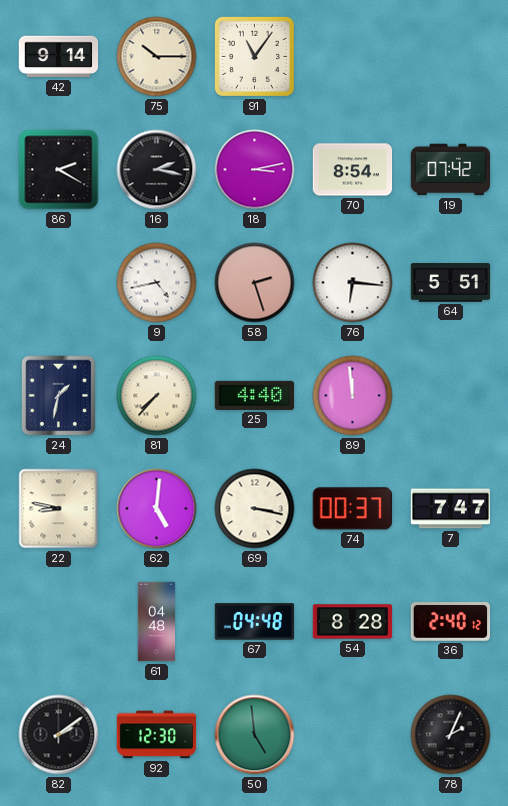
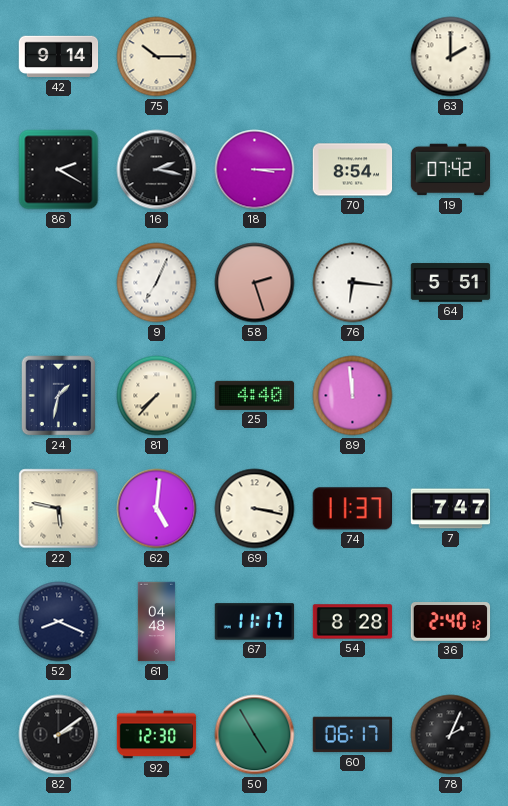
91: 11:06 -> none (254, 56)
63: none -> 2:00 (451, 57)
18: 3:13 -> 3:15 (255, 170)
9: 4:43 -> 7:04 (157, 283)
22: 8:47 -> 5:47 (59, 509)
74: 00:37 -> 11:37 (352, 509)
52: none -> 8:19 (59, 622)
67: 04:48 -> 11:17 (255, 622)
50: 4:59 -> 4:55 (255, 735)
60: none -> 06:17 (353, 735)
